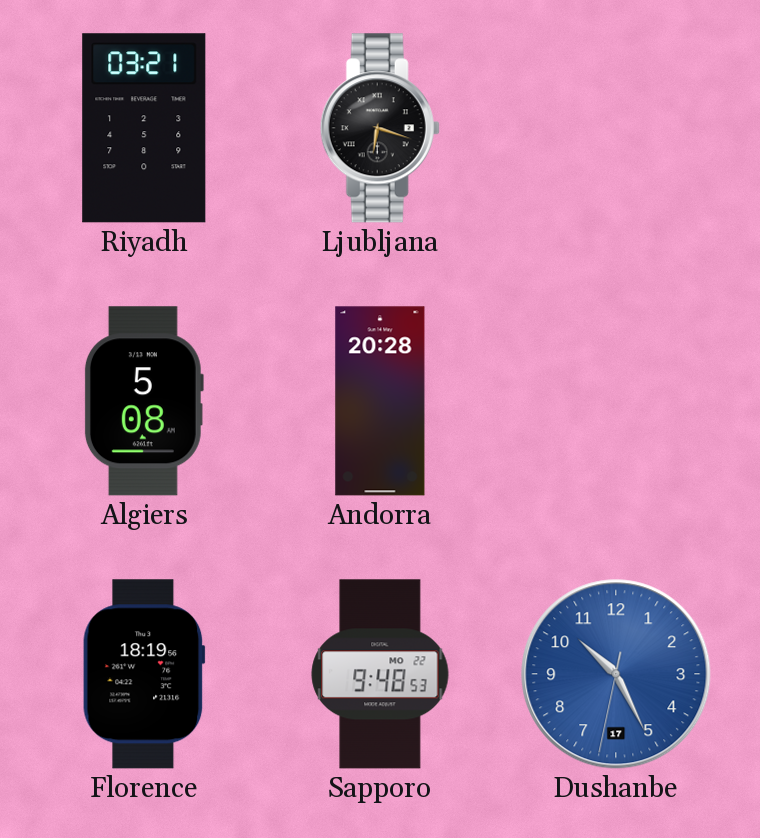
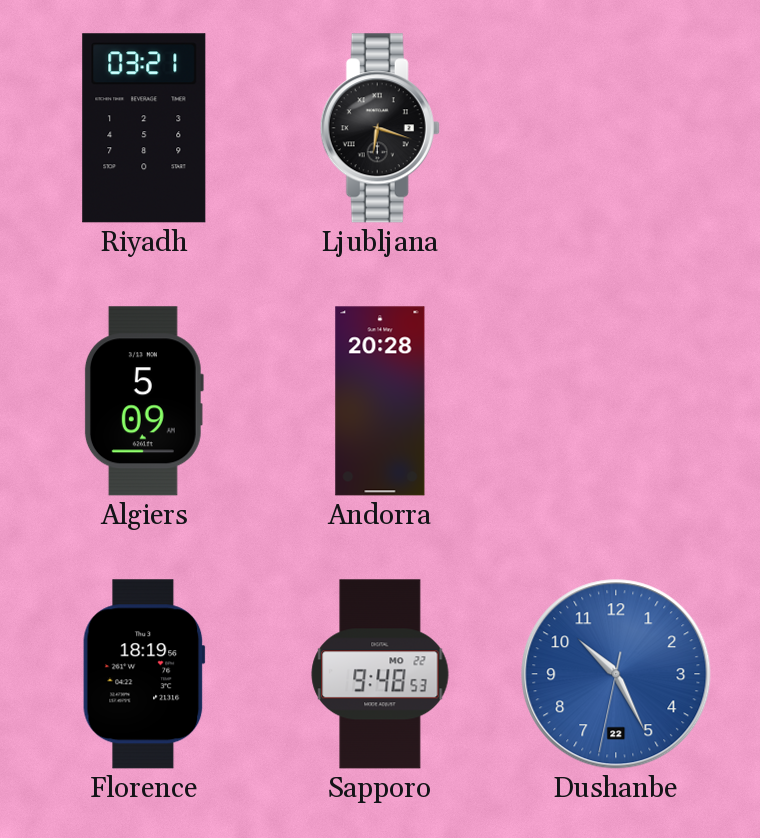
Algiers: 5:08 -> 5:09 (143, 401)
Dushanbe date: 17 -> 22 (616, 674)
